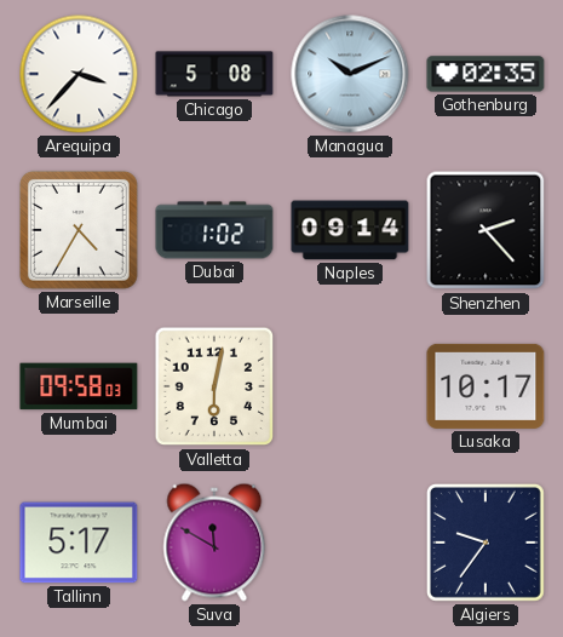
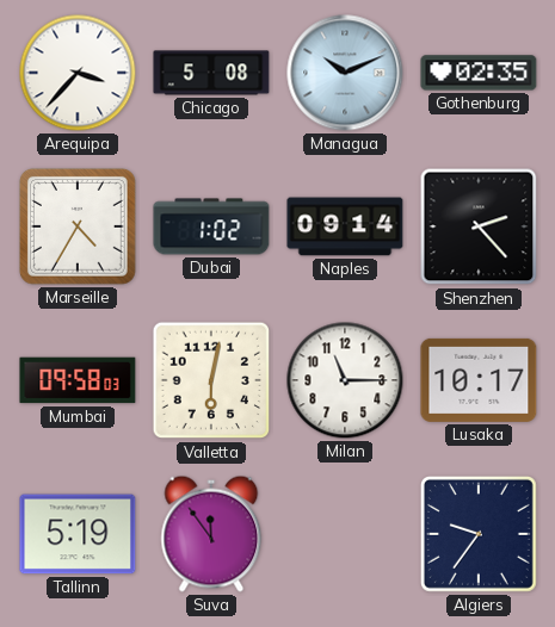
Milan: none -> 11:15 (345, 380)
Tallinn: 5:17 -> 5:19 (78, 534)
Suva: 11:50 -> 11:54 (211, 534)
